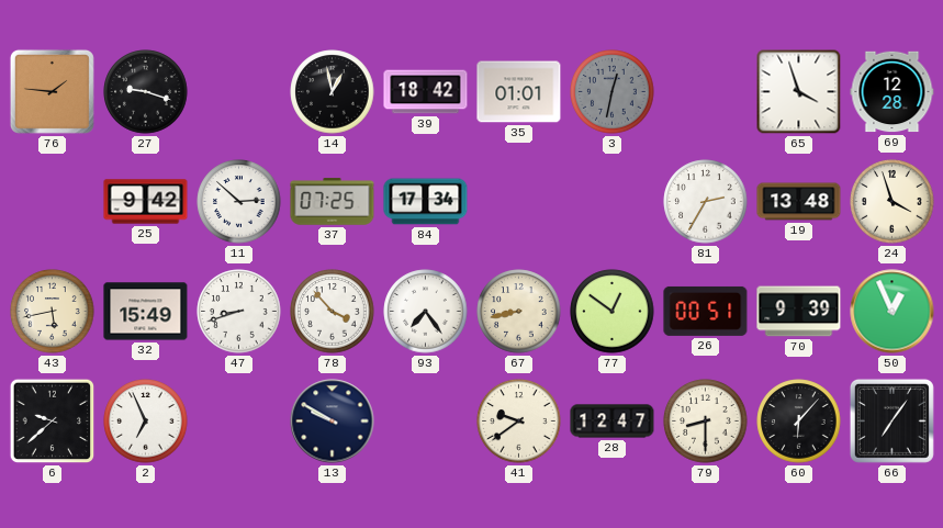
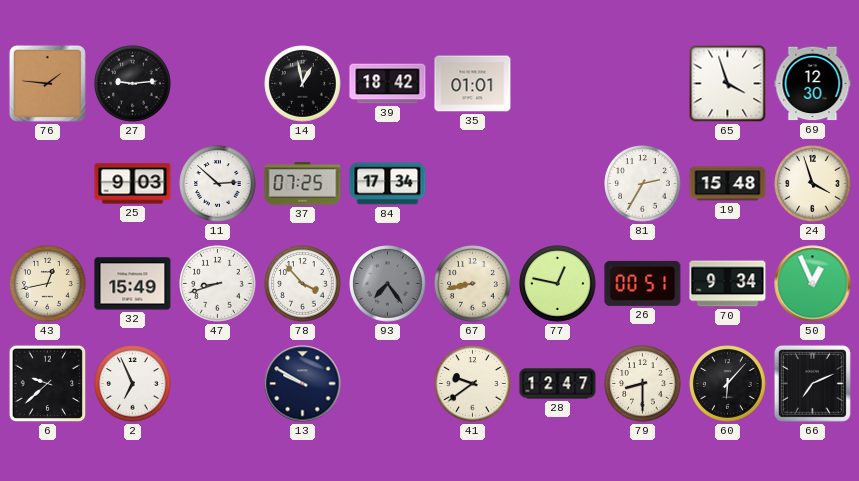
27: 9:18 -> 9:14 (133, 84)
3: 12:32 -> none (613, 92)
69: 12:28 -> 12:30 (813, 84)
25: 9:42 -> 9:03 (133, 184)
19: 13:48 -> 15:48 (728, 184)
43: 5:43 -> 12:43 (48, 284)
93 dial: white -> grey (388, 284)
77: 12:51 -> 12:47 (558, 284)
70: 9:39 -> 9:34 (728, 284)
66: 7:06 -> 7:11 (812, 383)
